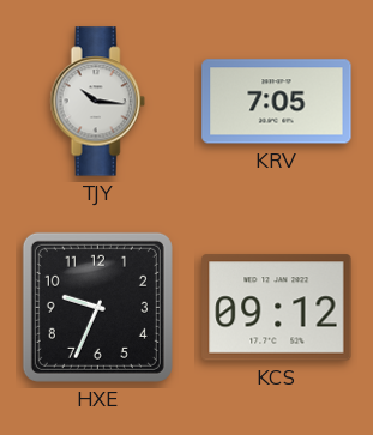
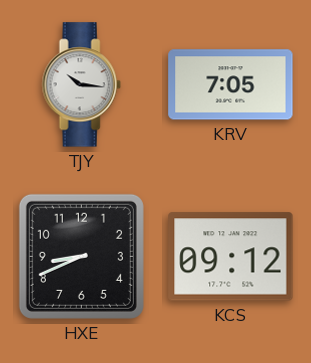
HXE: 9:34 -> 8:41 (81, 256)
